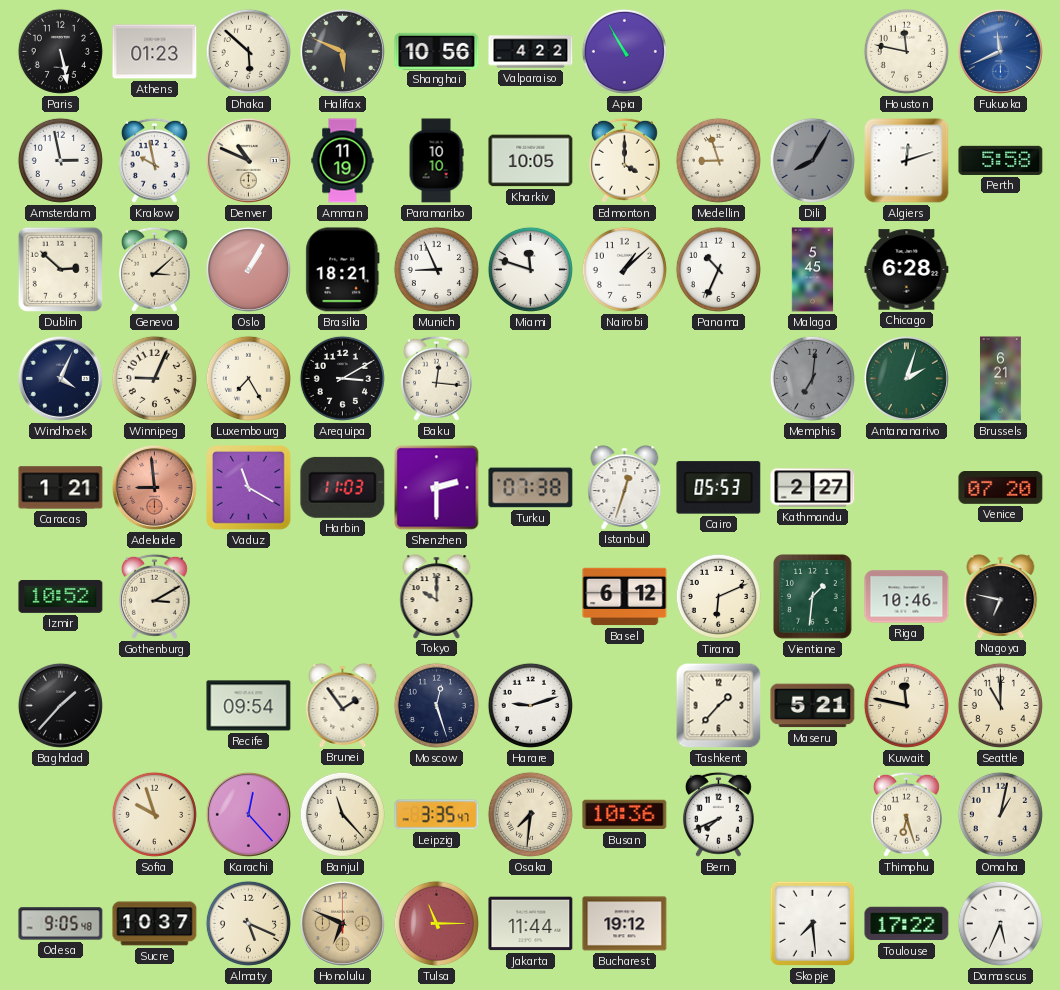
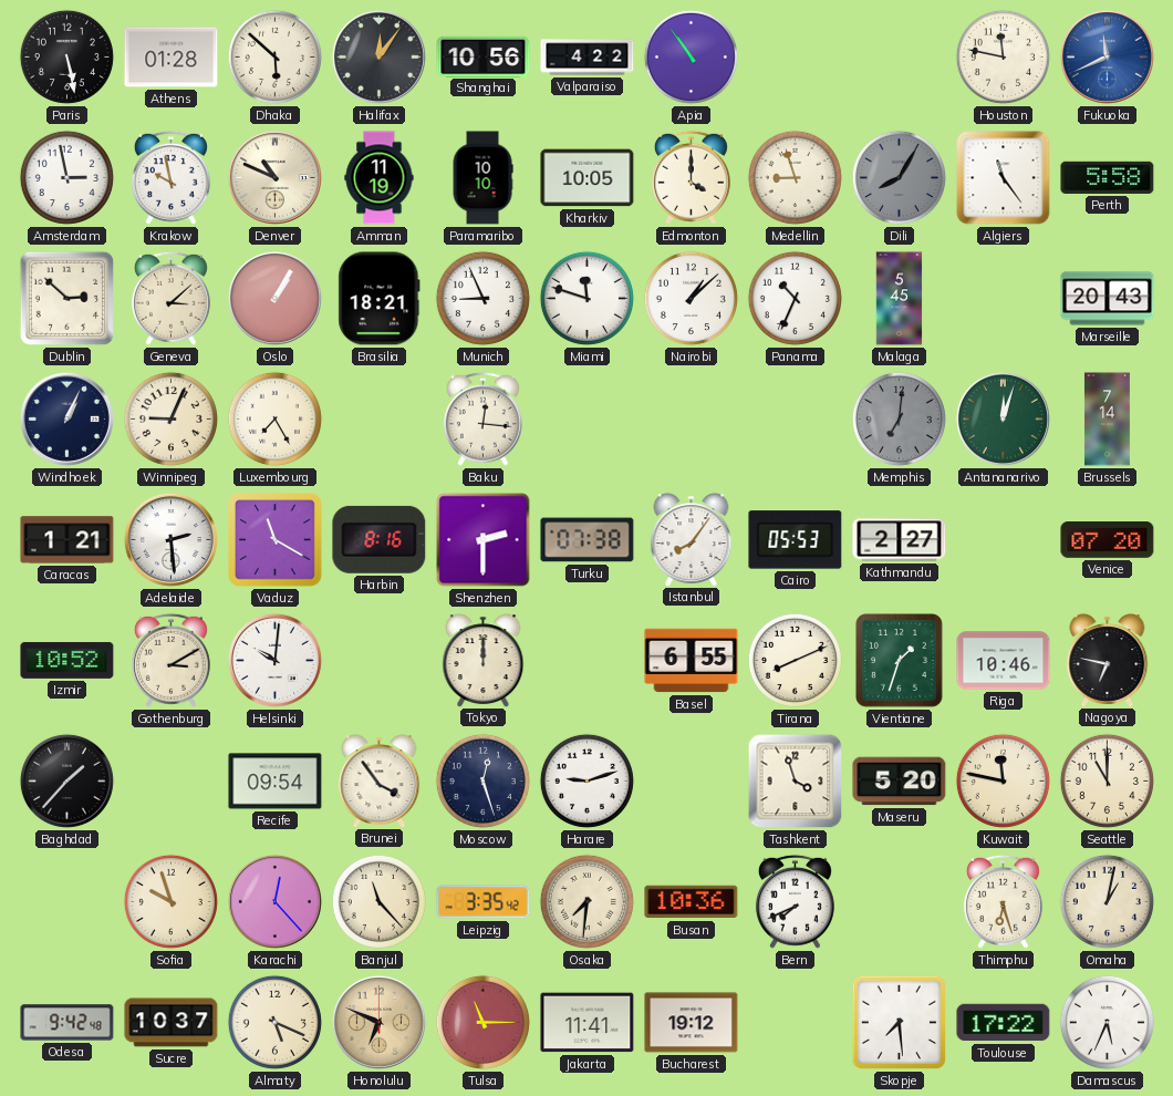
Athens: 01:23 -> 01:28 (172, 58)
Halifax: 5:49 -> 12:06 (378, 56)
Apia: 10:55 -> 10:54 (691, 56)
Algiers: 12:12 -> 11:24 (1004, 178)
Chicago: 6:28 -> none (907, 270)
Marseille: none -> 20:43 (1108, 299)
Windhoek: 4:04 -> 1:04 (66, 418)
Arequipa: 3:10 -> none (342, 378)
Antananarivo: 2:03 -> 12:03 (1003, 418)
Brussels: 6:21 -> 7:14 (1107, 420)
Adelaide: 8:59 -> 2:29 (170, 539)
Adelaide dial: salmon -> white (170, 539)
Harbin: 11:03 -> 8:16 (380, 539)
Istanbul: 12:33 -> 8:06 (692, 539)
Helsinki: none -> 10:01 (274, 660)
Tokyo: 10:00 -> 12:00 (484, 660)
Basel: 6:12 -> 6:55 (692, 661)
Tirana: 6:11 -> 8:11 (795, 660)
Vientiane: 1:31 -> 1:33 (900, 661)
Brunei: 1:54 -> 3:54 (380, 780)
Tashkent: 1:37 -> 3:57 (796, 782)
Maseru: 5:21 -> 5:20 (900, 782)
Leipzig: 3:35:47 -> 3:35:42 (484, 902)
Odesa: 9:05 -> 9:42 (68, 1023)
Jakarta: 11:44 -> 11:41 (588, 1023)
